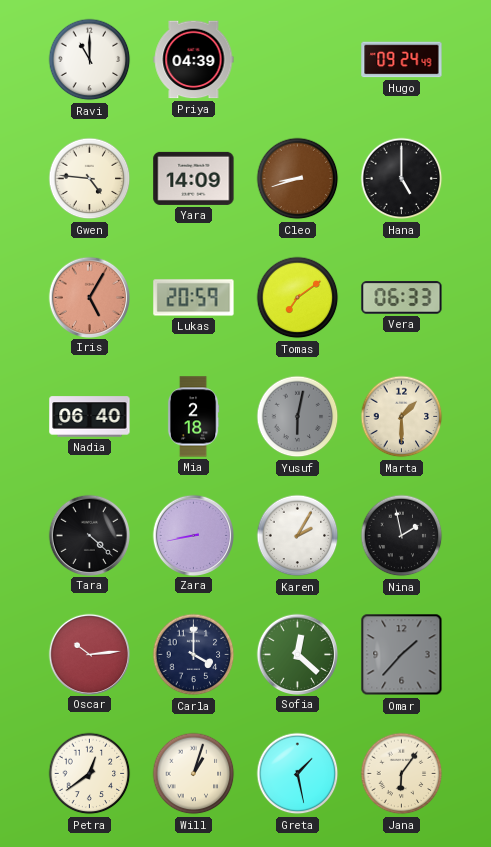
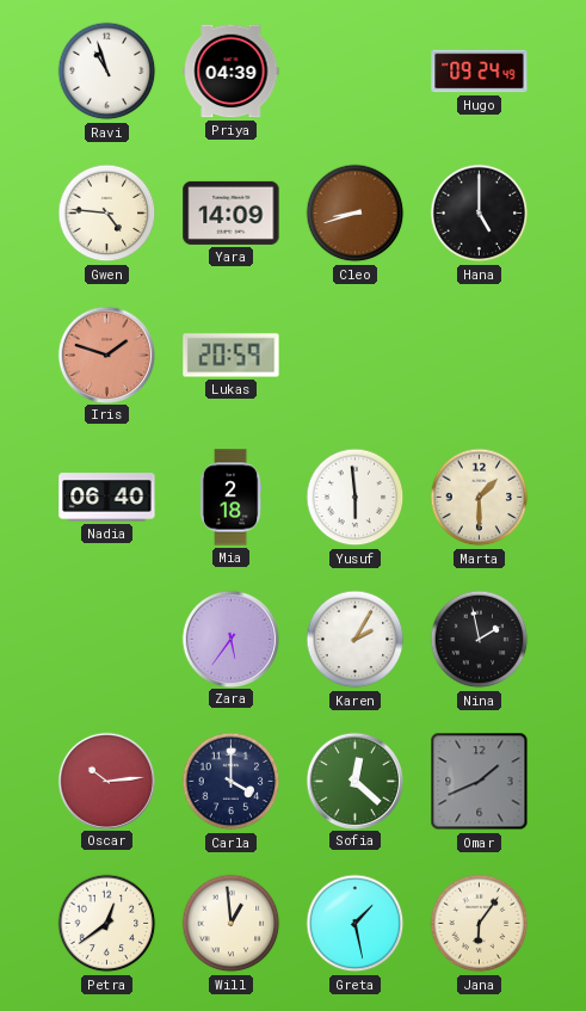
Ravi: 11:00 -> 10:57 (107, 72)
Iris: 5:05 -> 1:48 (106, 355)
Tomas: 7:09 -> none (298, 298)
Vera: 06:33 -> none (402, 298)
Yusuf: 6:02 -> 5:59 (356, 498)
Yusuf dial: grey -> white (356, 498)
Tara: 4:22 -> none (89, 535)
Zara: 8:43 -> 5:36 (230, 639)
Omar: 1:37 -> 1:41 (480, 782)
Will: 1:03 -> 12:59 (232, 924)
